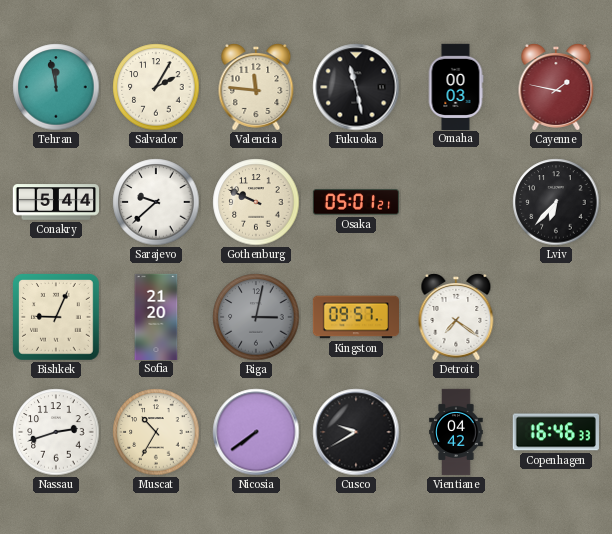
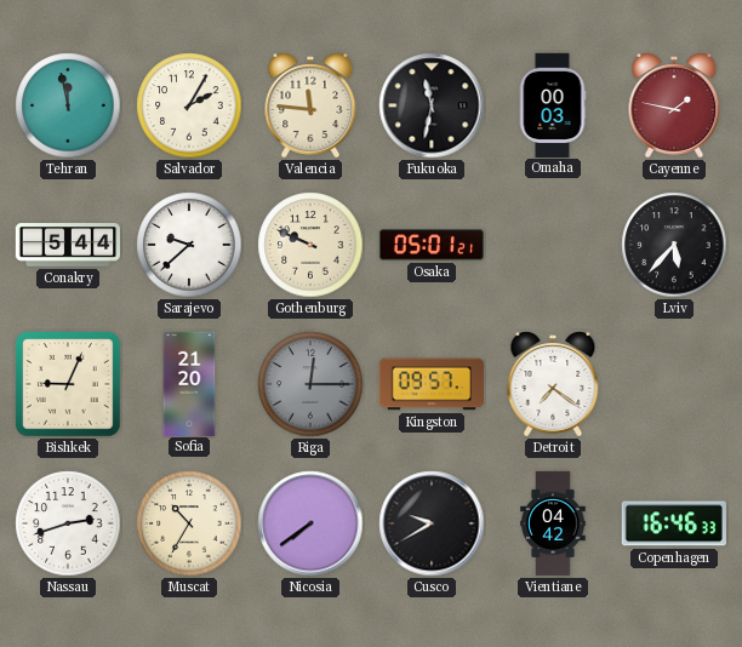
Fukuoka: 11:28 -> 11:32 (432, 105)
Lviv: 6:37 -> 5:37 (674, 245)
Riga: 3:02 -> 12:15 (310, 384)
